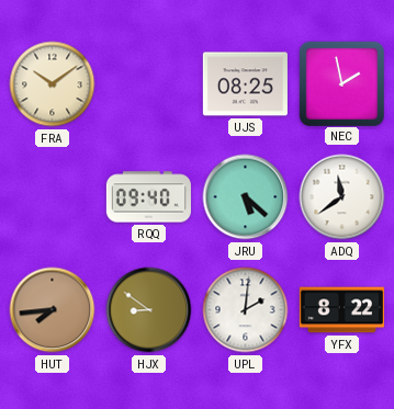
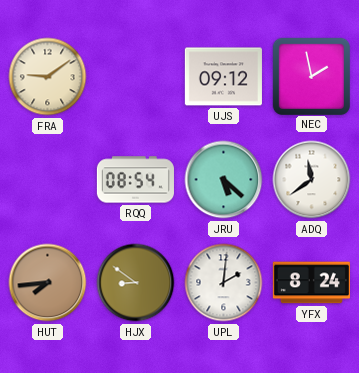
FRA: 10:09 -> 9:09 (48, 77)
UJS: 08:25 -> 09:12 (223, 77)
RQQ: 09:40 -> 08:54 (135, 180)
YFX: 8:22 -> 8:24 (311, 283)
